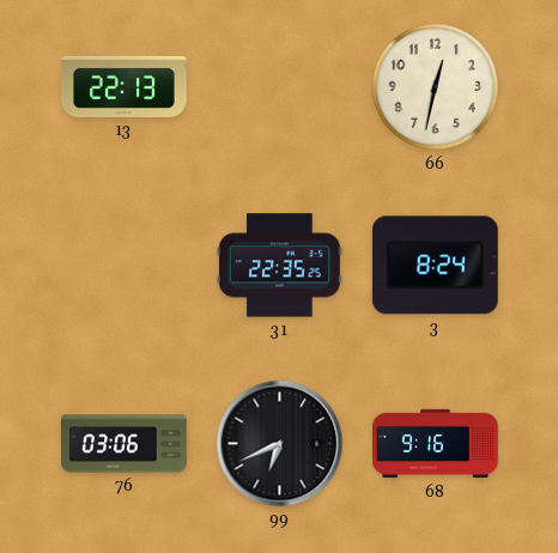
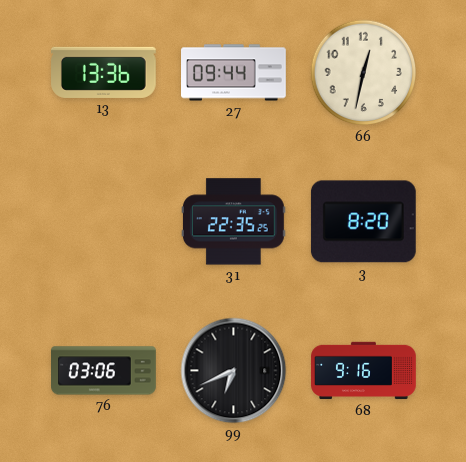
13: 22:13 -> 13:36 (104, 72)
27: none -> 09:44 (234, 73)
3: 8:24 -> 8:20 (363, 222)
